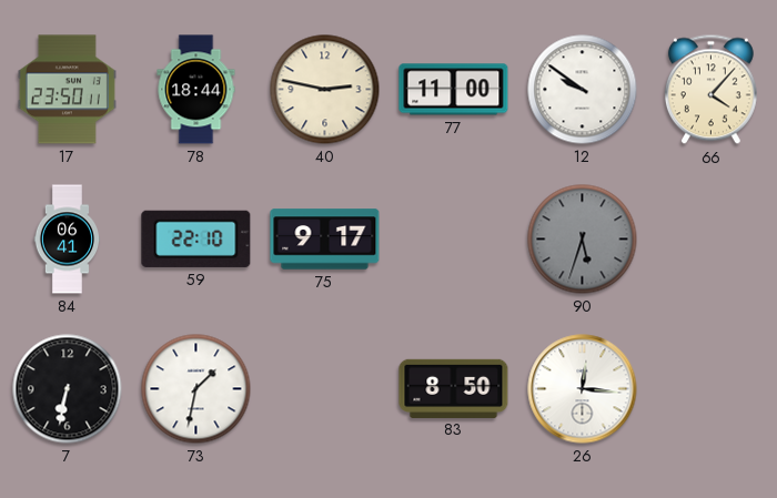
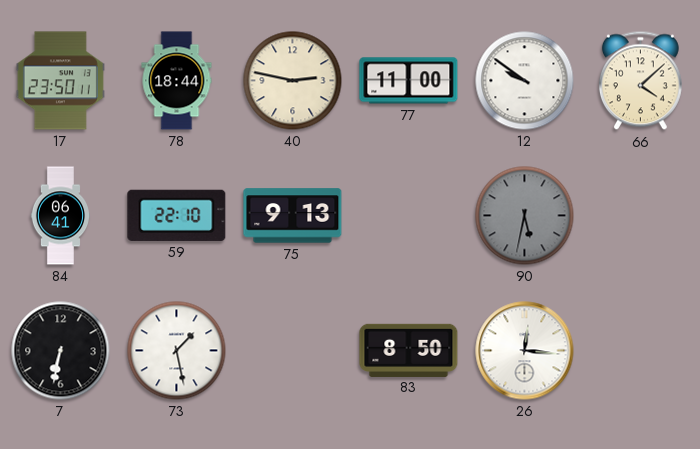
66: 4:07 -> 4:08 (640, 81)
75: 9:17 -> 9:13 (293, 216)
90: 5:33 -> 5:32 (525, 216)
73: 1:32 -> 1:28 (177, 351)
